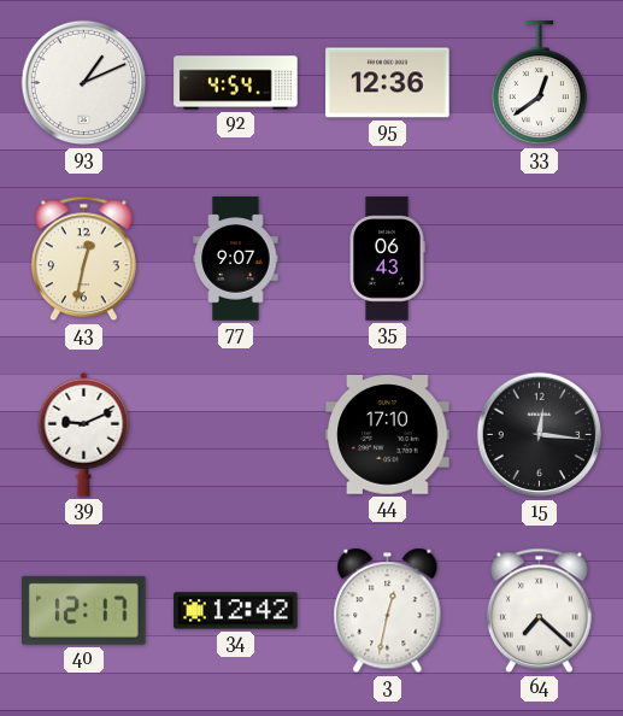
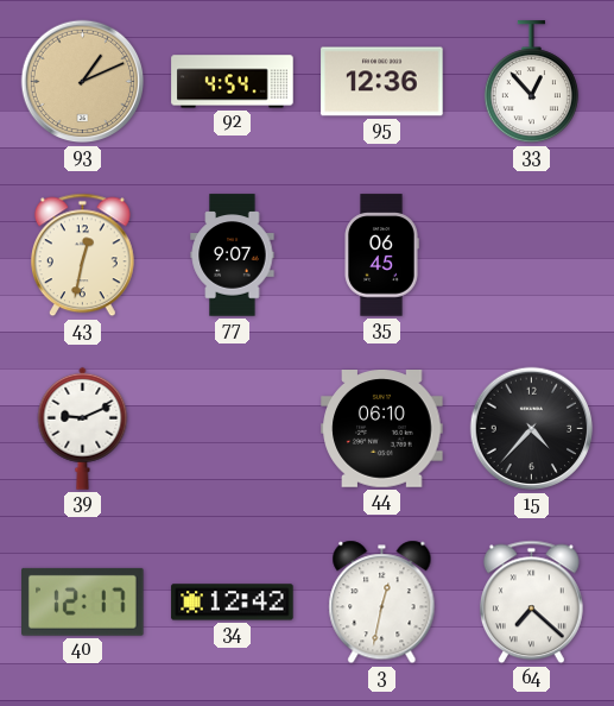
93 dial: white -> champagne (83, 82)
33: 12:39 -> 12:53 (531, 82)
35: 06:43 -> 06:45 (381, 256)
44: 17:10 -> 06:10 (382, 429)
15: 12:16 -> 4:37 (532, 429)
